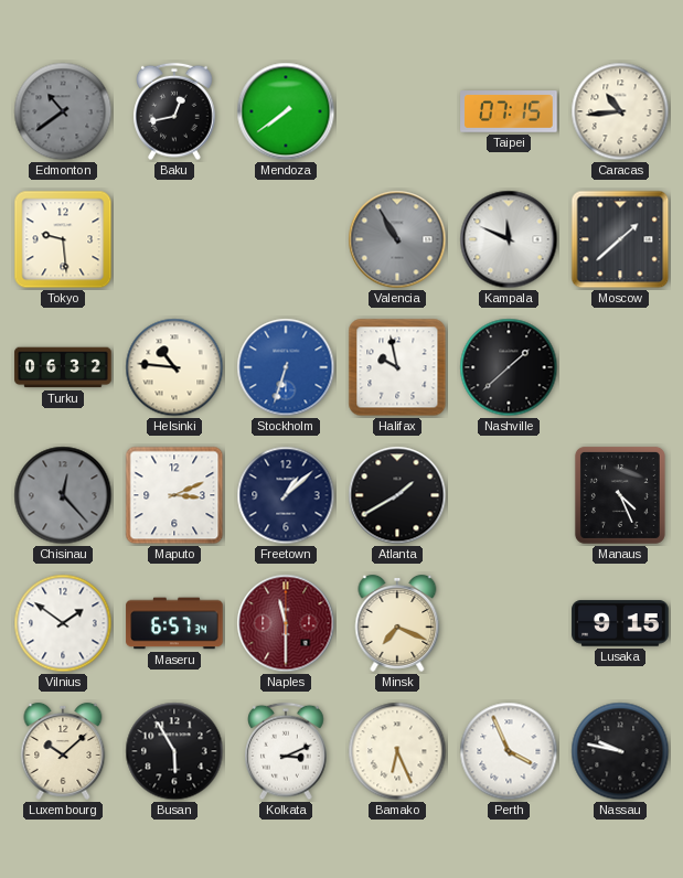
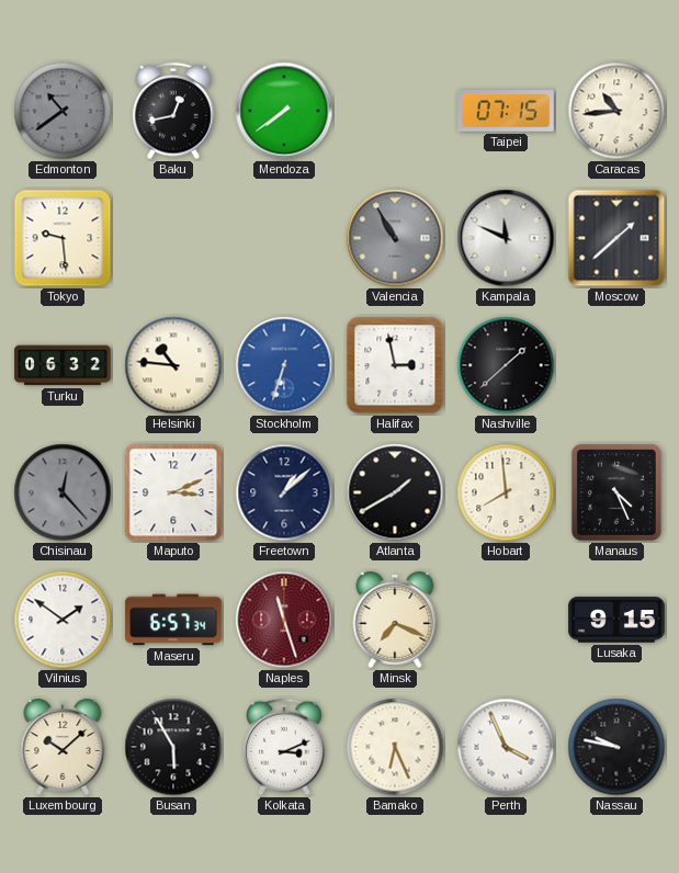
Halifax: 9:58 -> 2:58 (395, 365)
Hobart: none -> 7:59 (506, 492)
Naples: 11:30 -> 11:27 (284, 620)
